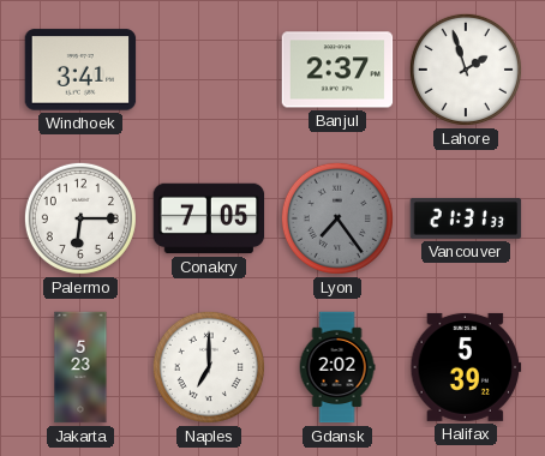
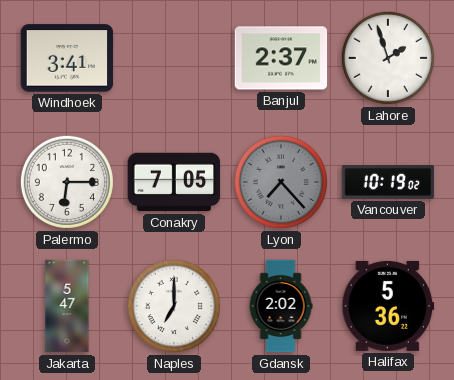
Lyon: 7:24 -> 7:23 (281, 182)
Vancouver: 21:31 -> 10:19 (388, 183)
Jakarta: 5:23 -> 5:47 (67, 306)
Halifax: 5:39 -> 5:36 (388, 306)
